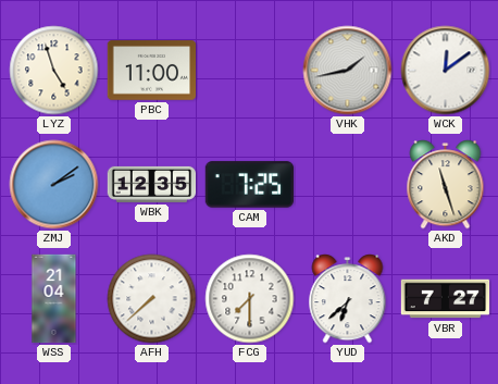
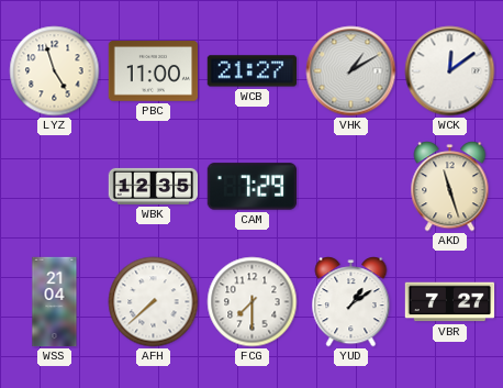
WCB: none -> 21:27 (253, 71)
VHK: 1:43 -> 1:10 (351, 71)
ZMJ: 2:09 -> none (54, 185)
CAM: 7:25 -> 7:29 (253, 187)
YUD: 6:38 -> 1:09 (351, 302)
